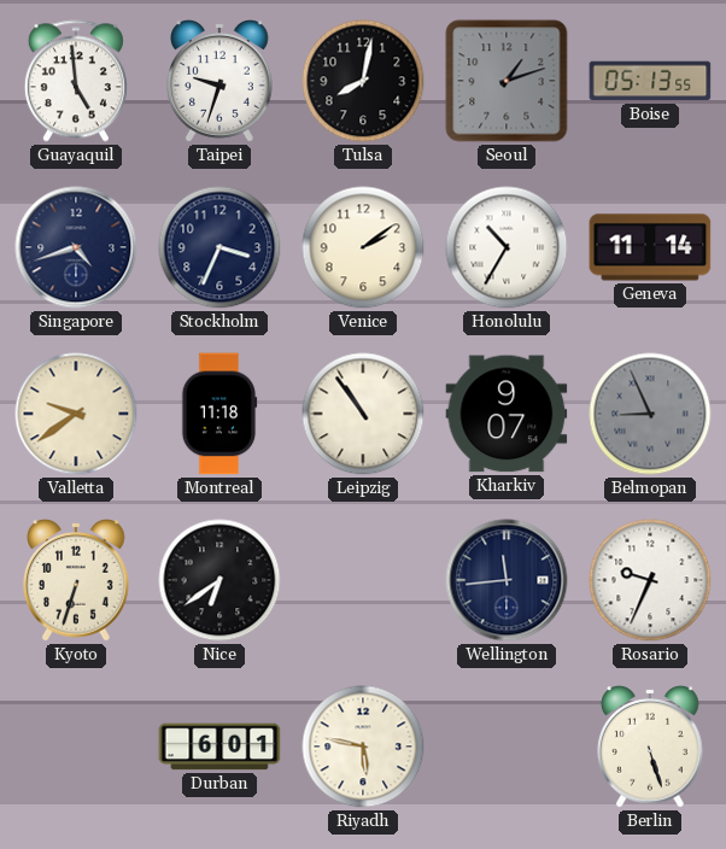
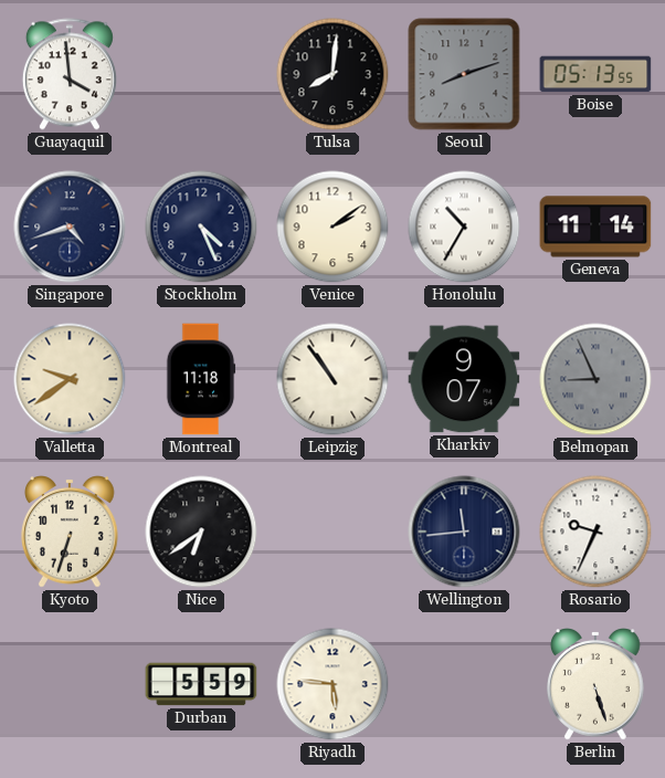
Guayaquil: 4:59 -> 3:59 (70, 74)
Taipei: 9:33 -> none (221, 81)
Tulsa: 8:02 -> 8:01 (332, 74)
Seoul: 1:12 -> 8:12 (464, 74)
Stockholm: 3:34 -> 4:26 (201, 227)
Durban: 6:01 -> 5:59 (201, 684)
Riyadh: 5:47 -> 5:46 (332, 684)
